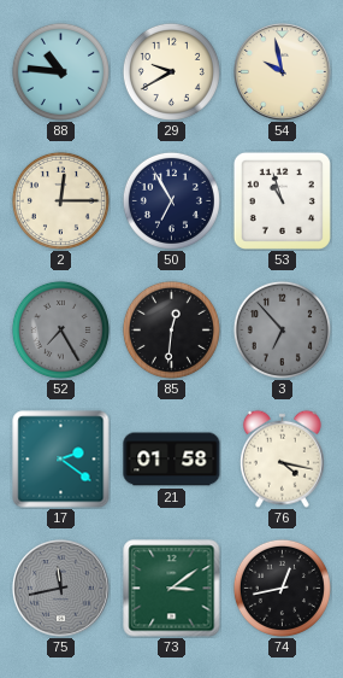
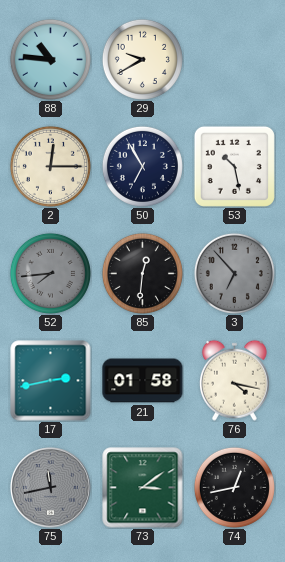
54: 9:58 -> none (283, 72)
53: 10:57 -> 10:28 (234, 166)
52: 7:25 -> 7:44 (50, 273)
17: 2:21 -> 2:43 (51, 381)
